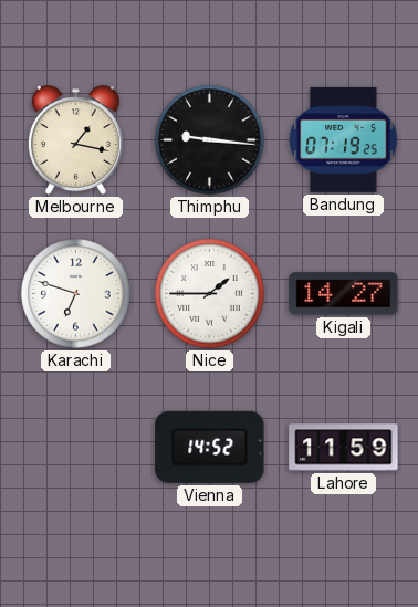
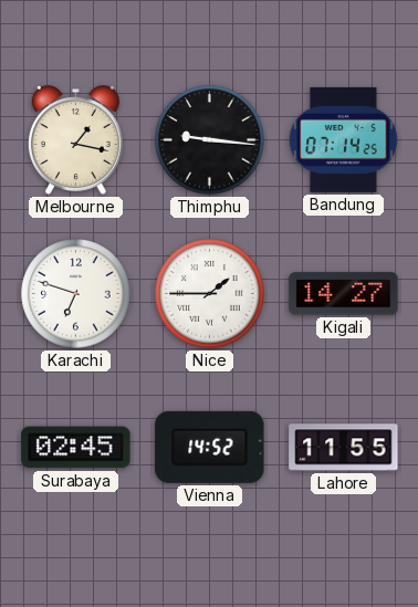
Bandung: 07:19 -> 07:14 (344, 139)
Surabaya: none -> 02:45 (76, 448)
Lahore: 11:59 -> 11:55 (344, 448)
